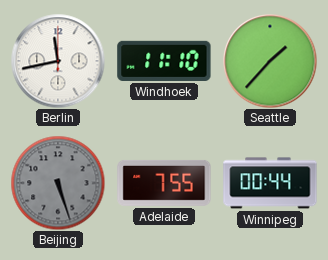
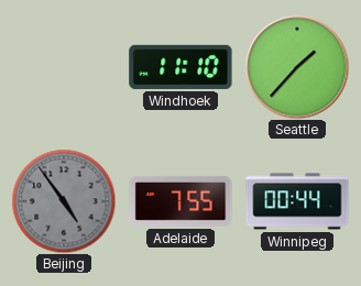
Berlin: 11:43 -> none (58, 61)
Beijing: 5:27 -> 4:54 (64, 201)
